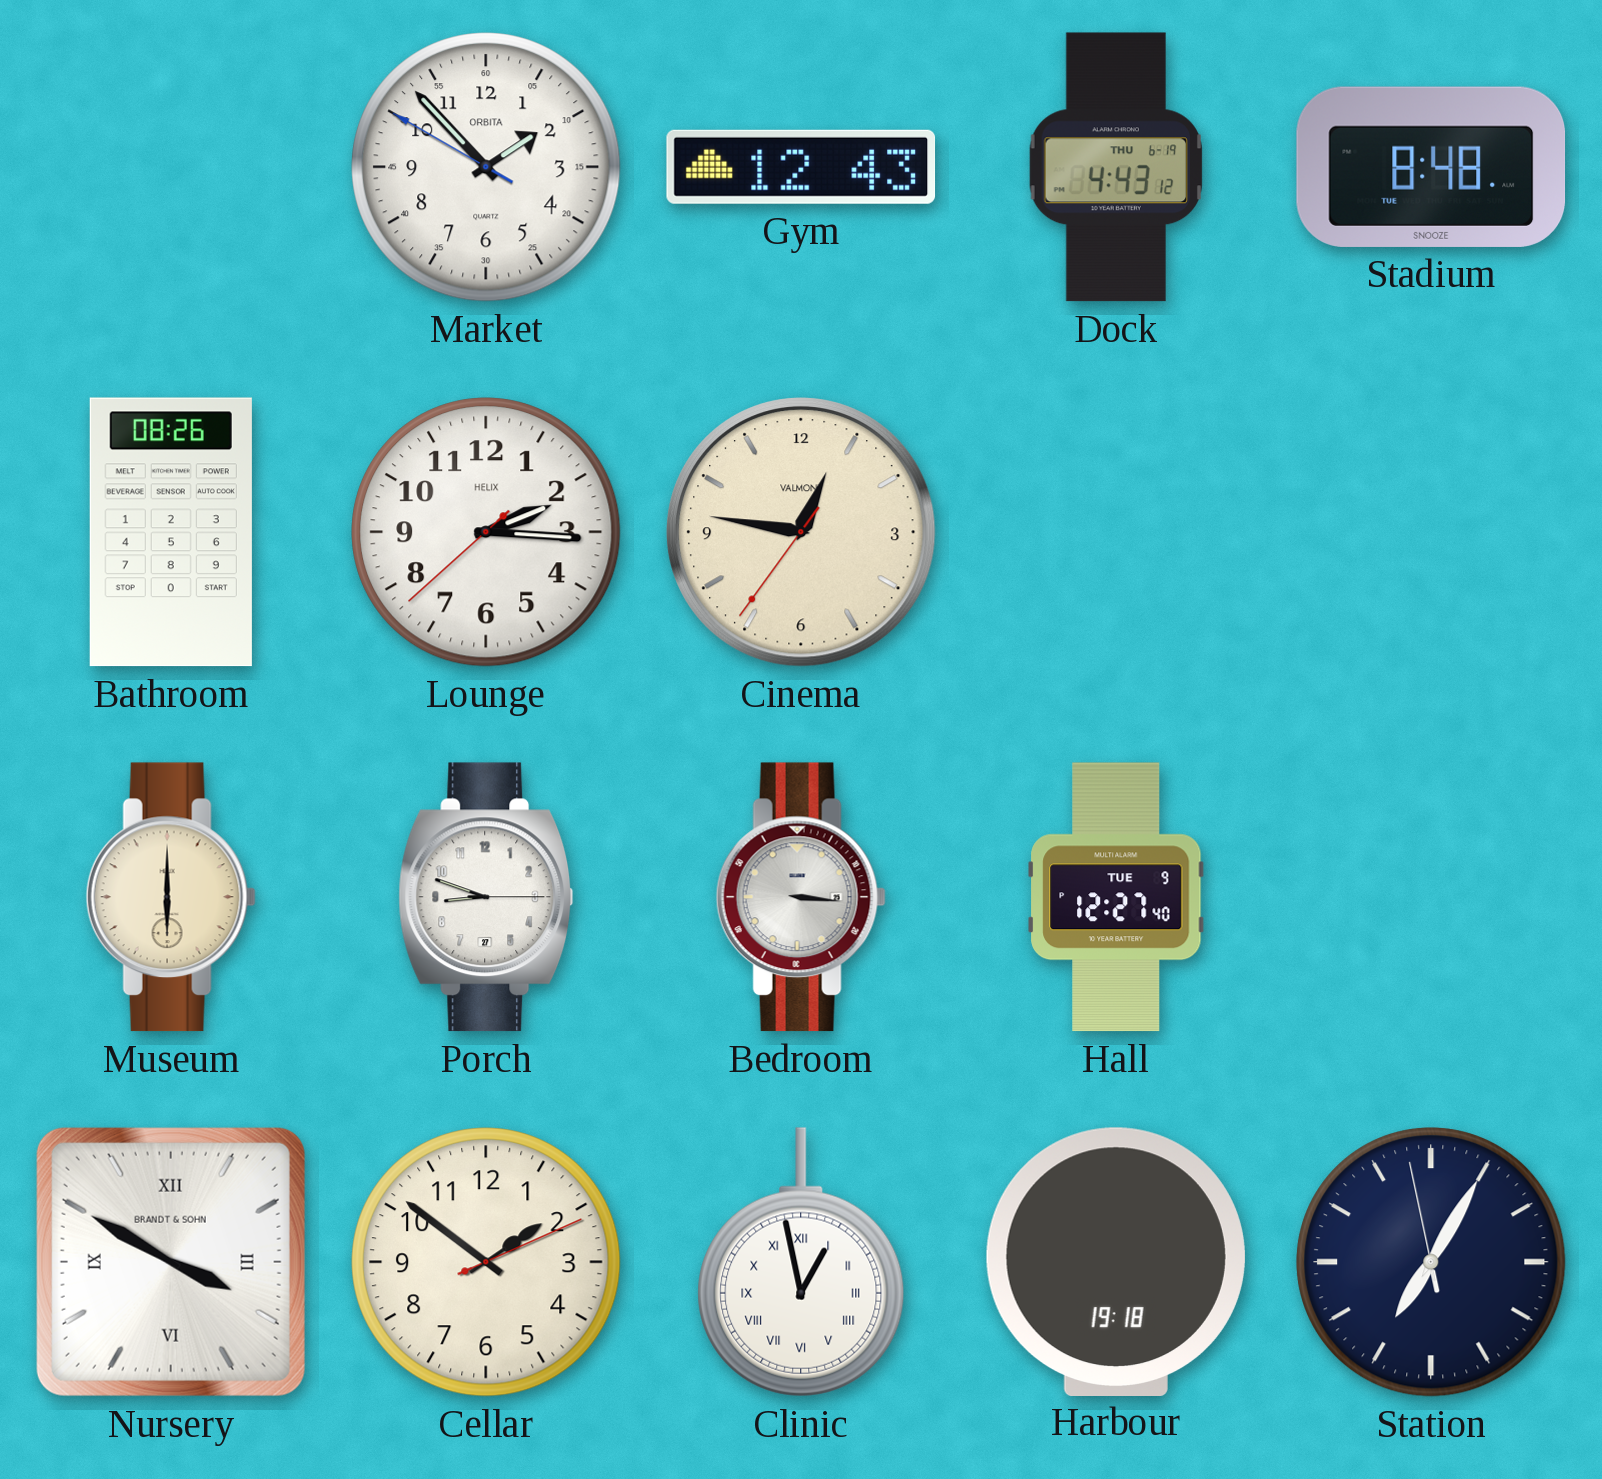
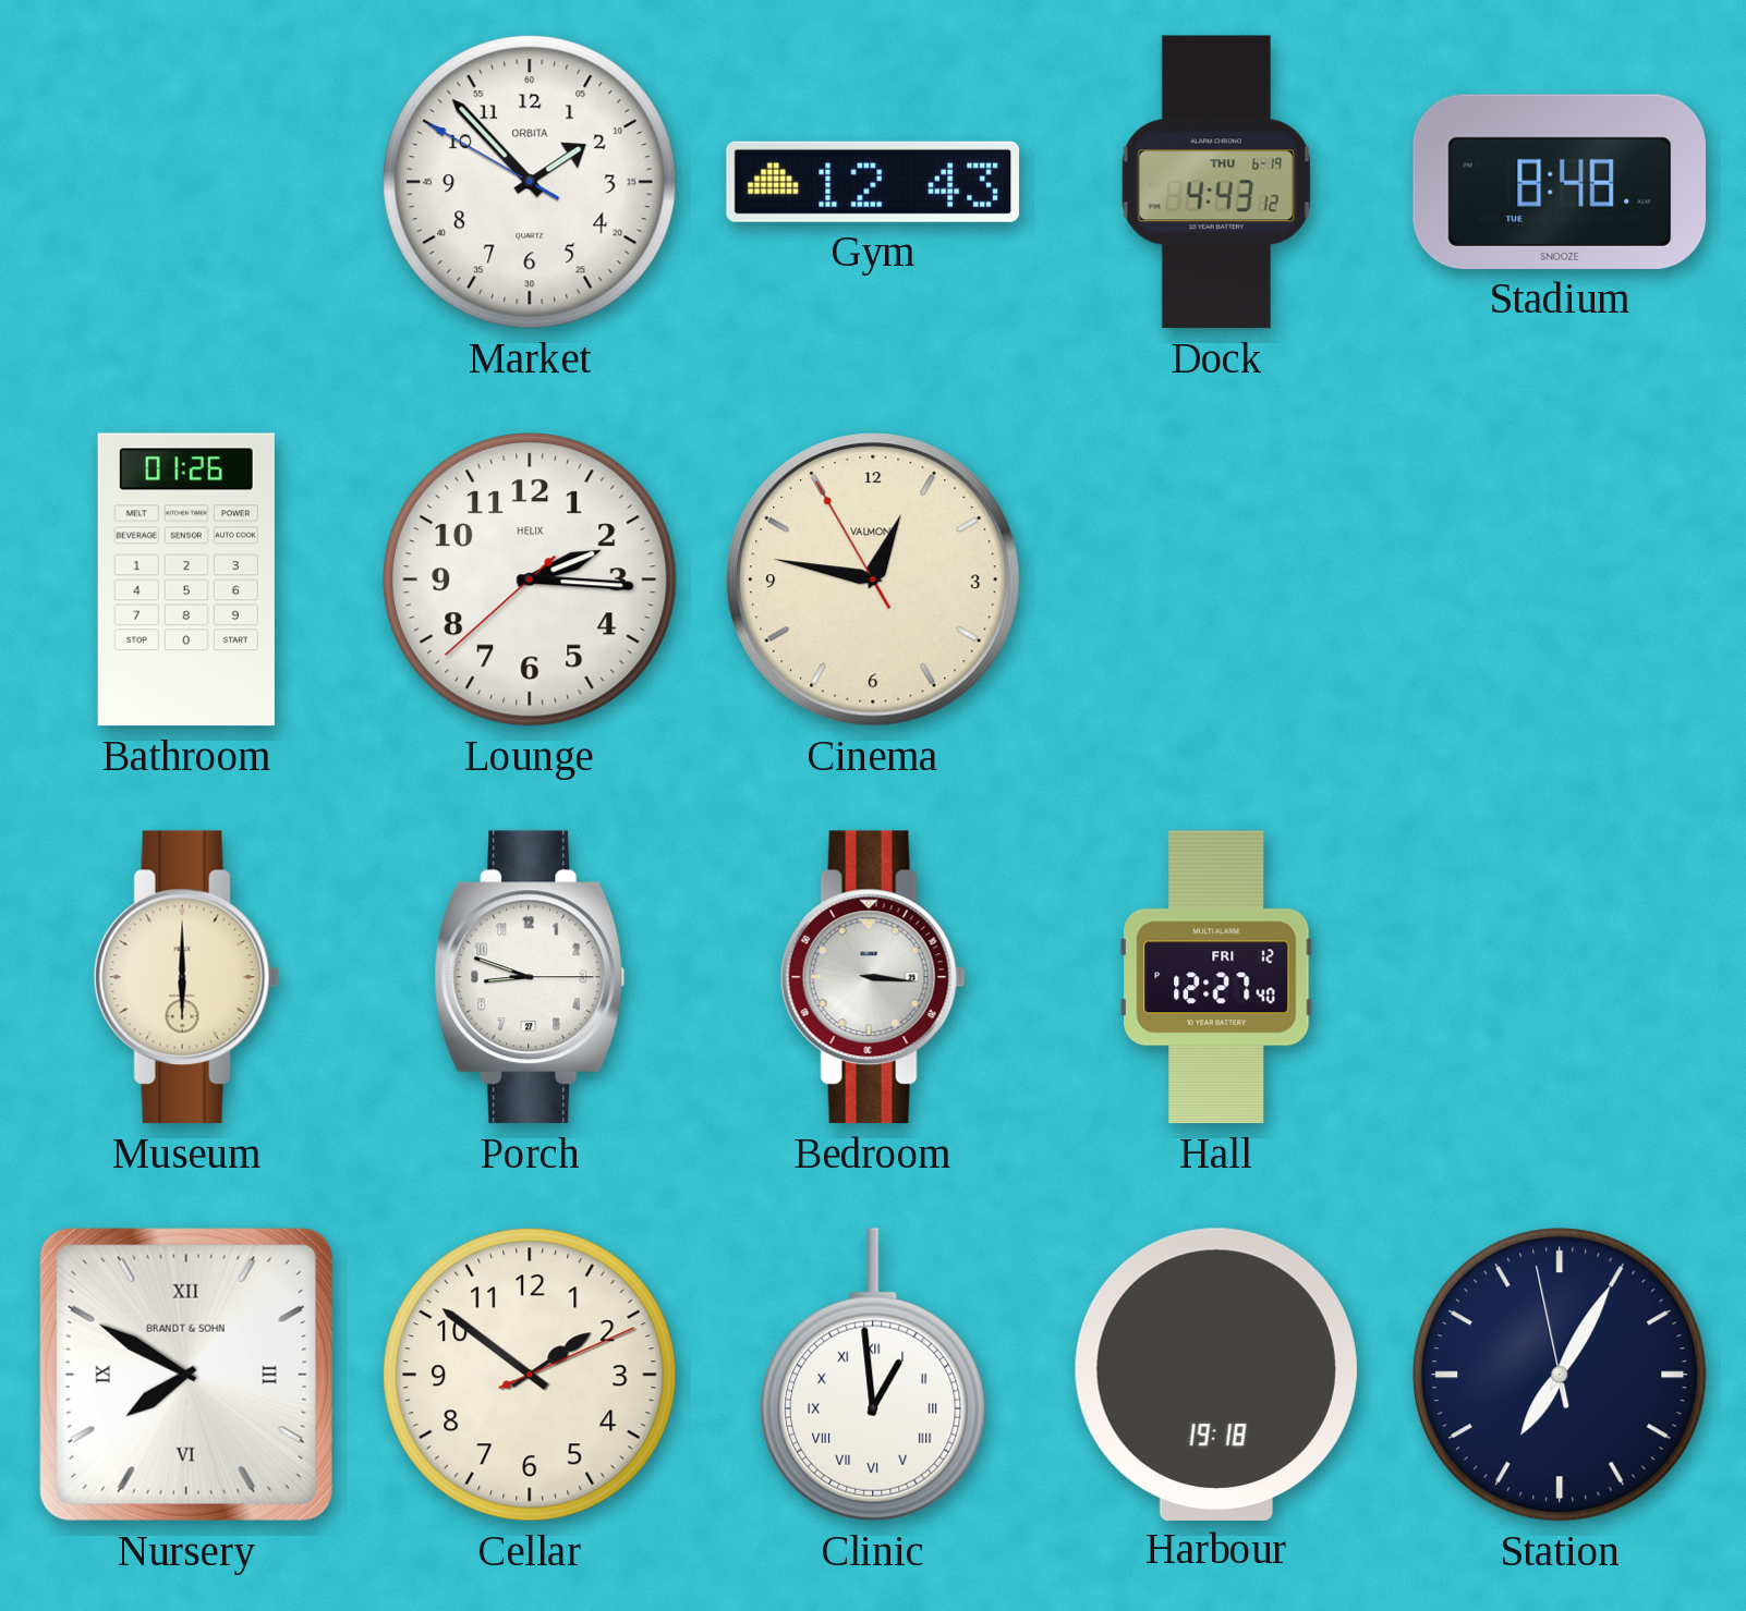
Bathroom: 08:26 -> 01:26 (186, 579)
Cinema: 12:46:36 -> 12:46:55 (873, 579)
Hall date: TUE 9 -> FRI 12 (1216, 977)
Nursery: 3:50 -> 7:50 (186, 1375)
Clinic: 12:58 -> 12:59 (873, 1375)
